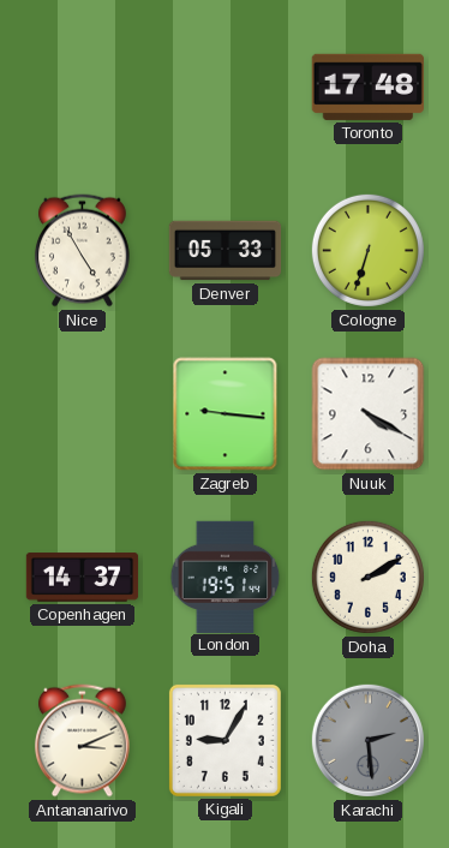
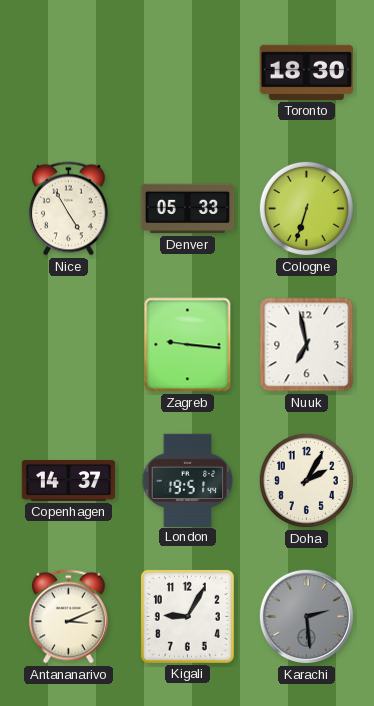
Toronto: 17:48 -> 18:30 (306, 72)
Nuuk: 4:20 -> 6:58 (307, 345)
Doha: 2:10 -> 2:05 (306, 480)
